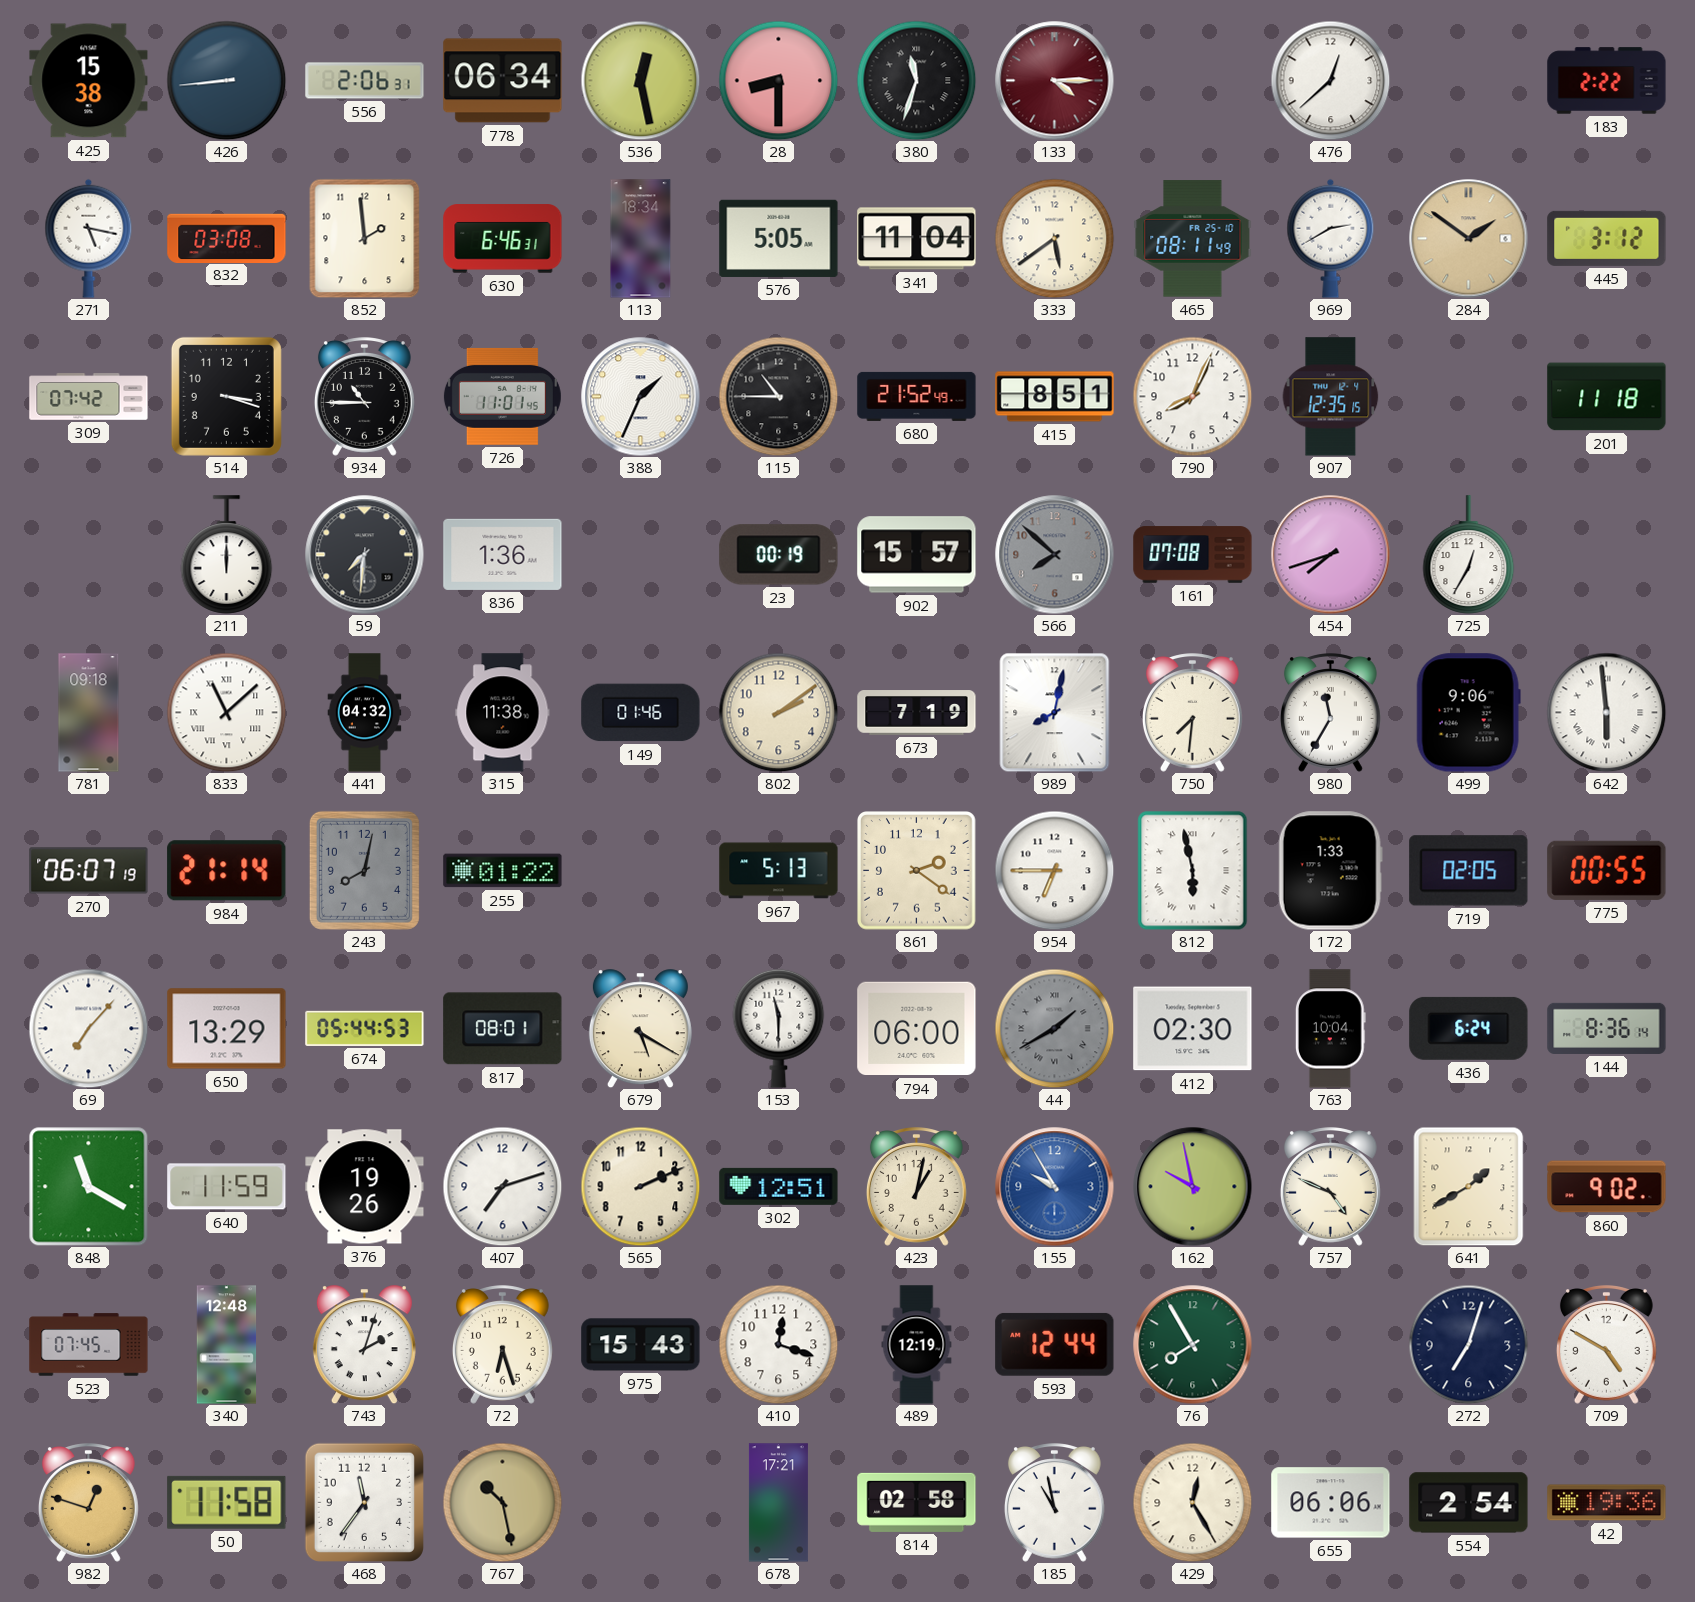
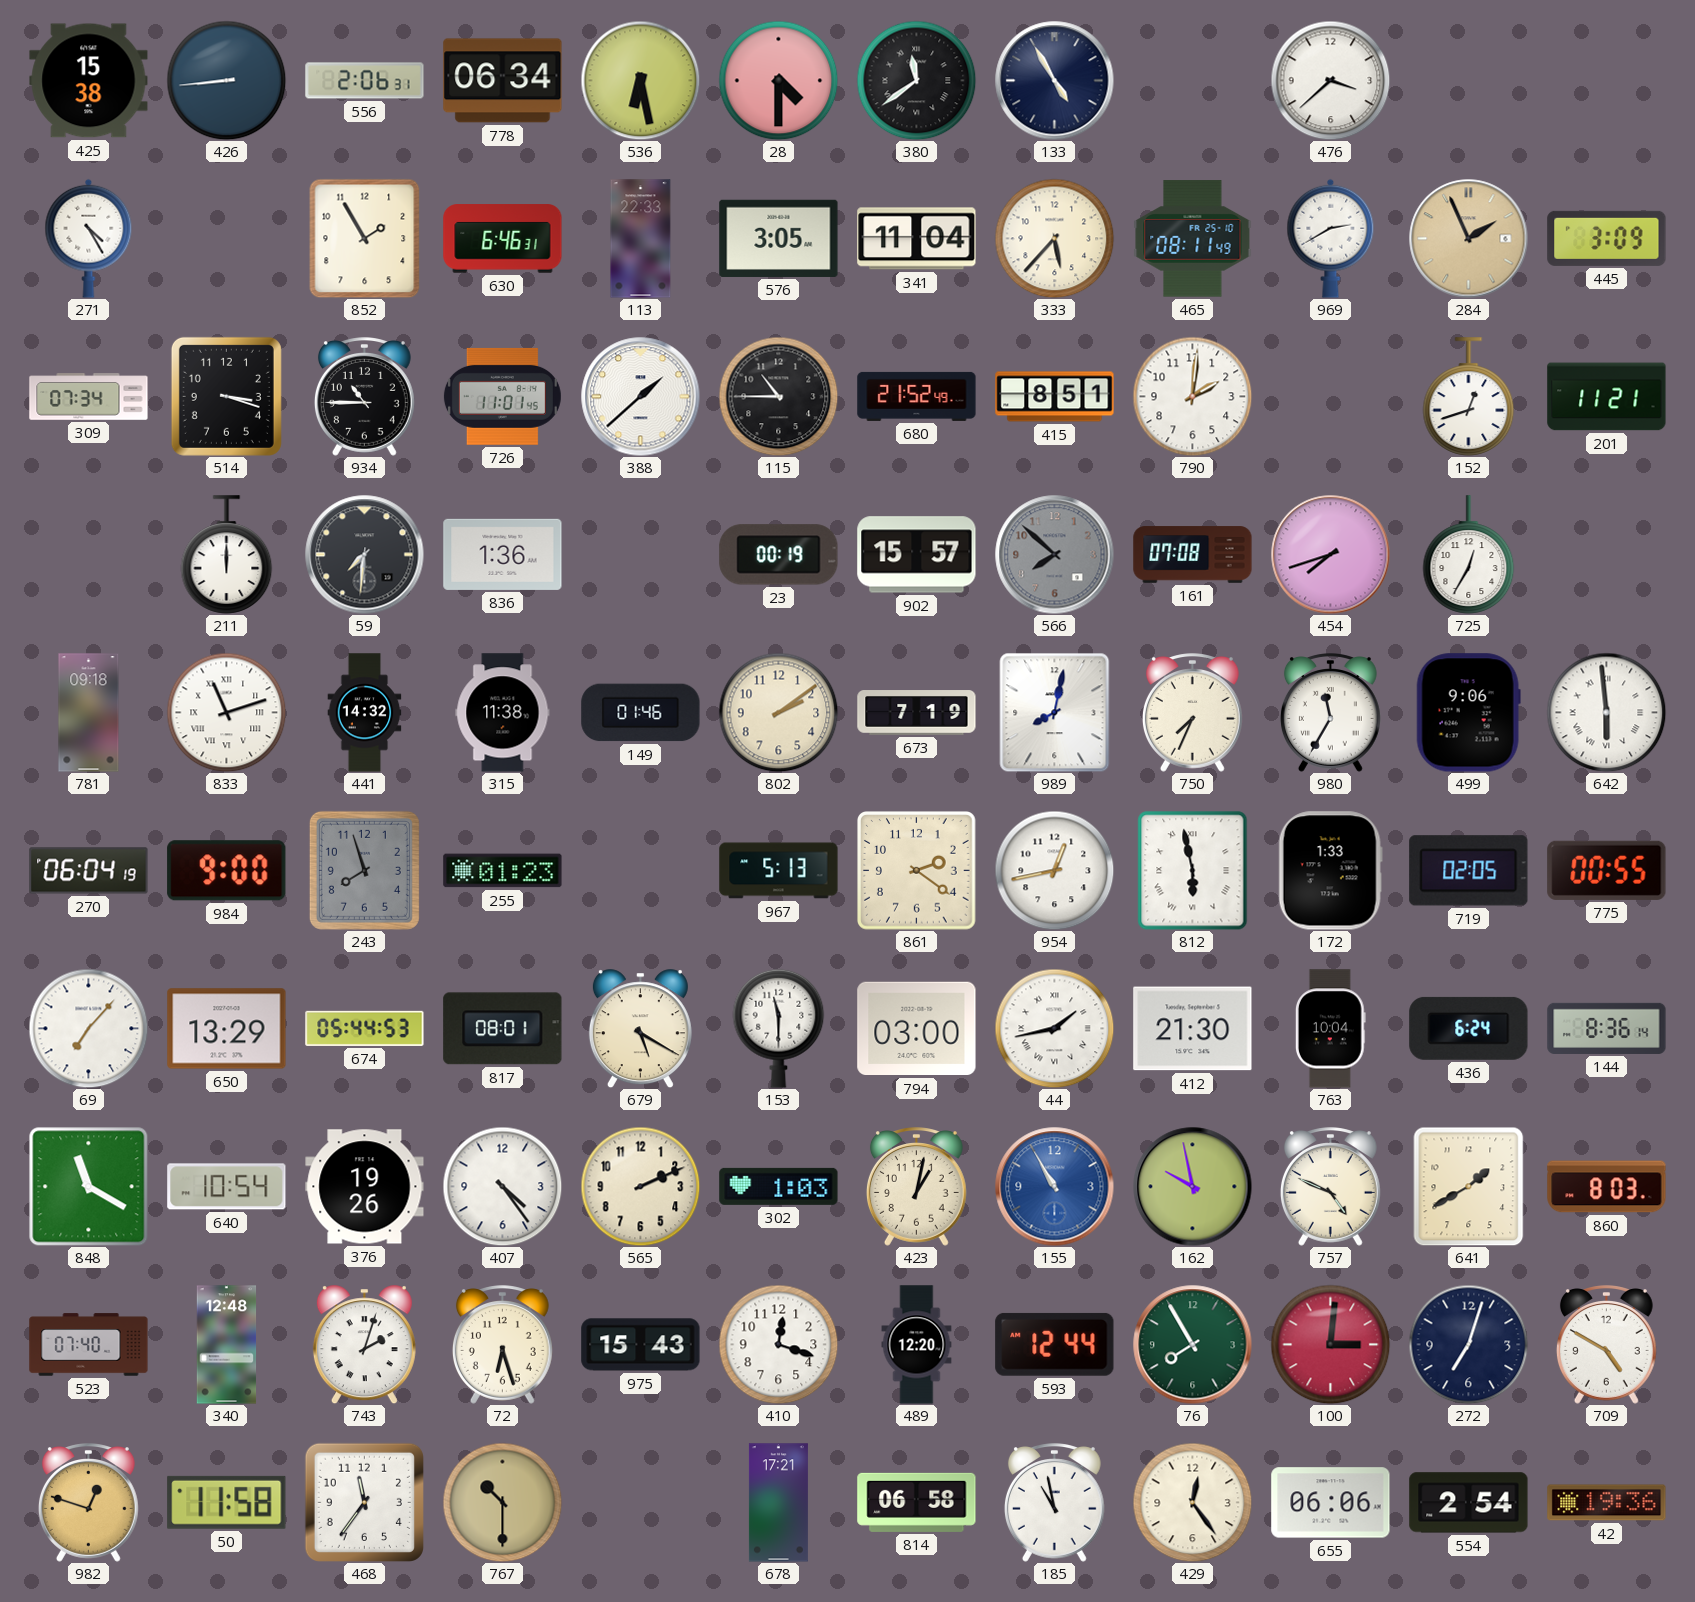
536: 12:28 -> 6:28 (640, 80)
28: 8:30 -> 4:30 (778, 80)
380: 11:33 -> 11:39 (916, 80)
133: 4:15 -> 4:55 (1055, 81)
133 dial: burgundy -> navy (1055, 81)
476: 12:38 -> 3:38 (1330, 80)
183: 2:22 -> none (1607, 81)
271: 5:17 -> 4:25 (89, 238)
832: 03:08 -> none (227, 238)
852: 1:59 -> 1:55 (365, 238)
113: 18:34 -> 22:33 (641, 239)
576: 5:05 -> 3:05 (779, 238)
333: 5:39 -> 5:37 (1054, 238)
284: 1:51 -> 1:56 (1469, 239)
445: 3:12 -> 3:09 (1607, 238)
309: 07:42 -> 07:34 (89, 397)
388: 1:34 -> 1:38 (641, 397)
790: 8:04 -> 2:01 (1192, 396)
907: 12:35 -> none (1331, 397)
152: none -> 12:42 (1469, 397)
201: 11:18 -> 11:21 (1607, 397)
833: 11:08 -> 11:12 (226, 712)
441: 04:32 -> 14:32 (365, 713)
750: 7:31 -> 7:34 (1192, 713)
270: 06:07 -> 06:04 (89, 871)
984: 21:14 -> 9:00 (227, 871)
243: 8:02 -> 7:57 (364, 870)
255: 01:22 -> 01:23 (503, 871)
954: 6:45 -> 12:43 (1054, 870)
794: 06:00 -> 03:00 (917, 1029)
44: 1:40 -> 1:43 (1054, 1028)
44 dial: grey -> white (1054, 1028)
412: 02:30 -> 21:30 (1193, 1029)
640: 11:59 -> 10:54 (227, 1187)
407: 7:12 -> 4:24 (502, 1186)
302: 12:51 -> 1:03 (779, 1186)
155: 9:55 -> 10:55 (1055, 1187)
860: 9:02 -> 8:03 (1607, 1187)
523: 07:45 -> 07:40 (89, 1345)
489: 12:19 -> 12:20 (917, 1345)
100: none -> 3:01 (1330, 1344)
767: 10:28 -> 10:30 (502, 1502)
814: 02:58 -> 06:58 (917, 1502)
429: 12:25 -> 12:24 (1192, 1502)
